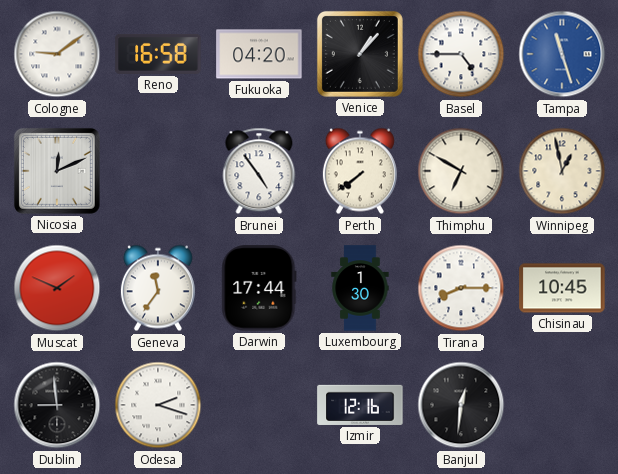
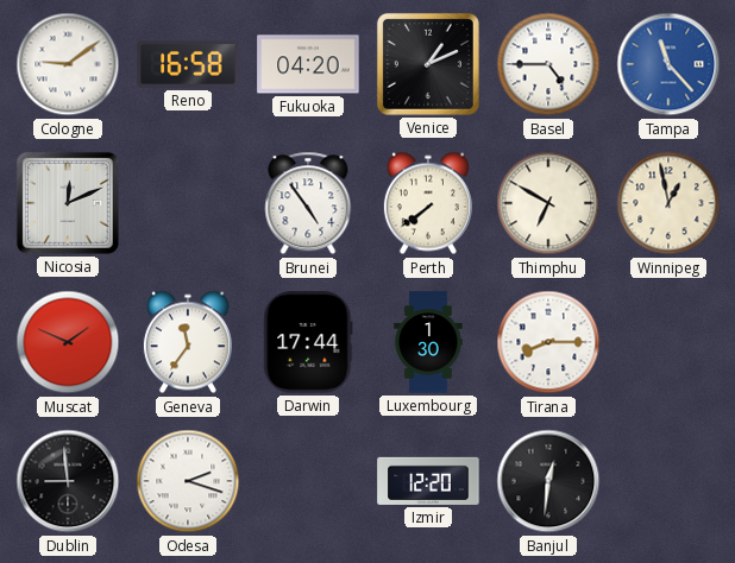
Venice: 1:07 -> 1:11 (428, 64)
Tampa: 11:27 -> 11:23 (668, 64)
Chisinau: 10:45 -> none (562, 288)
Izmir: 12:16 -> 12:20 (428, 481)
